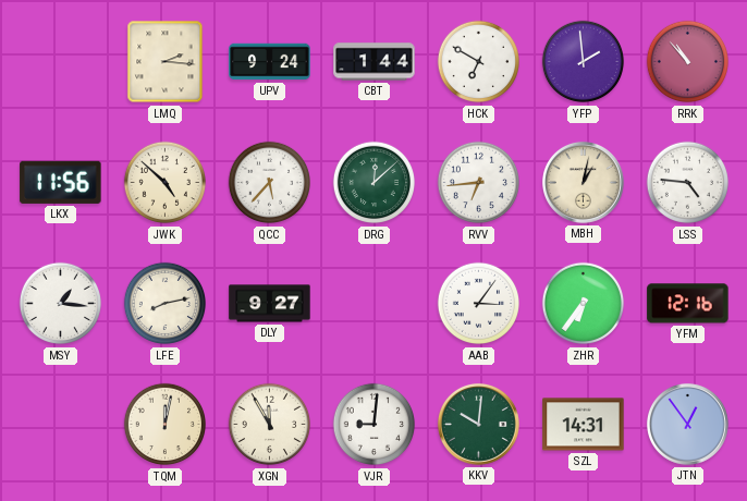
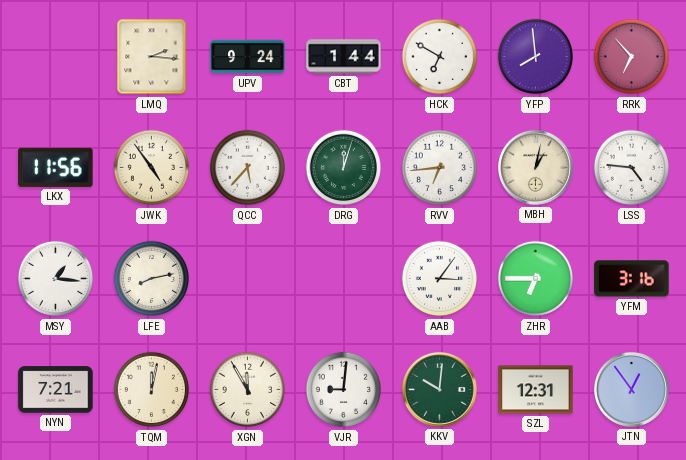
YFP: 1:59 -> 7:59 (535, 57)
RRK: 10:53 -> 6:53 (631, 57)
JWK: 4:52 -> 4:54 (151, 168)
DRG: 12:08 -> 12:03 (343, 168)
DLY: 9:27 -> none (270, 304)
ZHR: 6:36 -> 6:45 (535, 279)
YFM: 12:16 -> 3:16 (632, 279)
NYN: none -> 7:21 (56, 390)
SZL: 14:31 -> 12:31 (536, 390)
